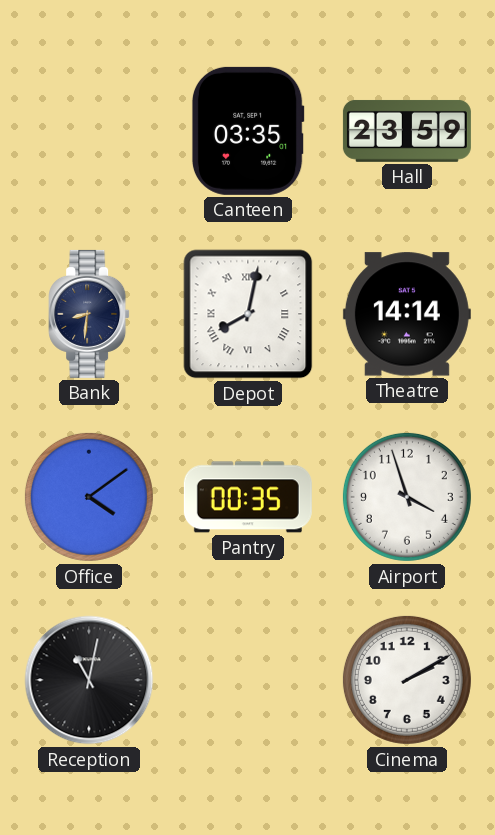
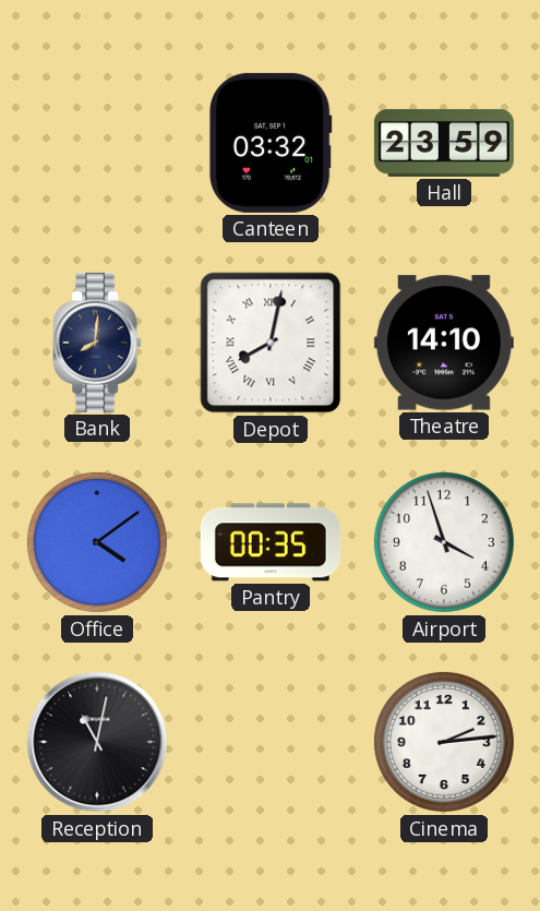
Canteen: 03:35 -> 03:32 (271, 143)
Bank: 8:31 -> 8:01 (97, 343)
Theatre: 14:14 -> 14:10 (444, 343)
Cinema: 2:10 -> 2:14 (444, 742)
